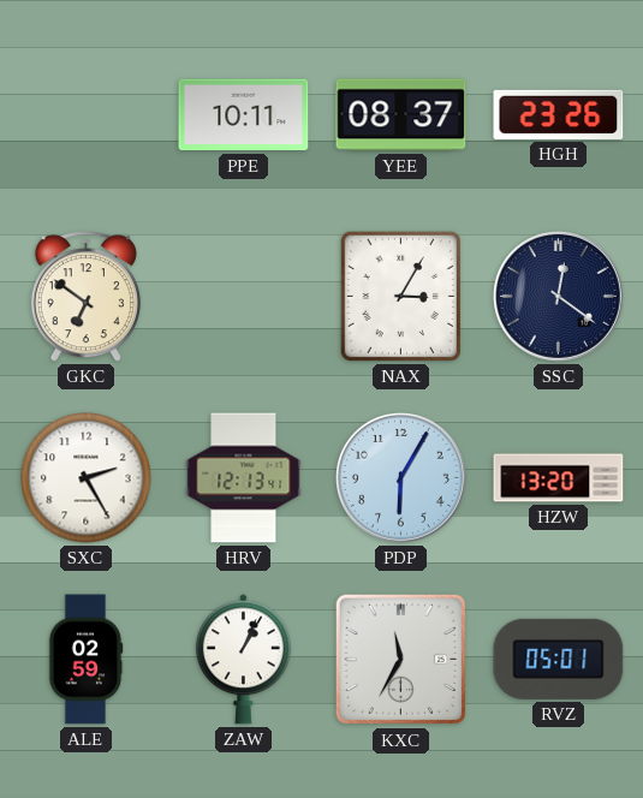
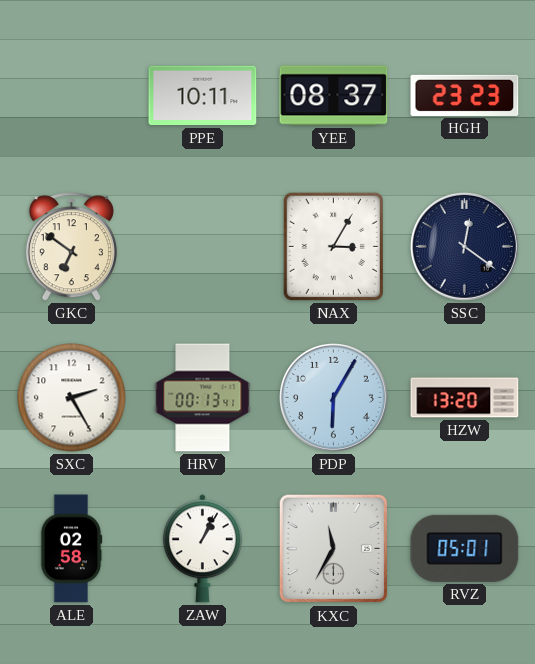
HGH: 23:26 -> 23:23 (465, 95)
HRV: 12:13 -> 00:13 (203, 398)
ALE: 02:59 -> 02:58 (71, 549)
